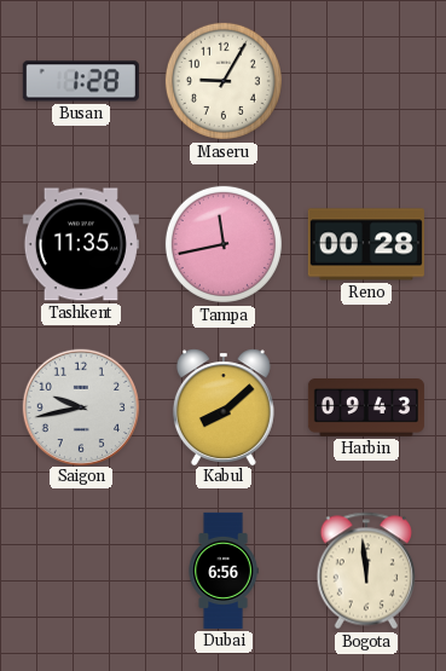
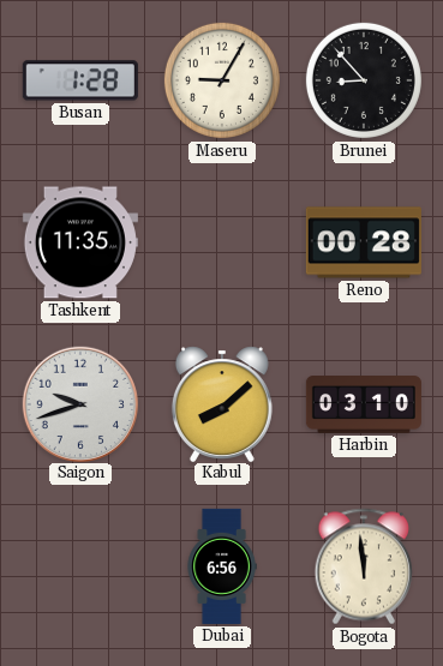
Brunei: none -> 8:53 (364, 80)
Tampa: 11:43 -> none (224, 244)
Saigon: 9:43 -> 9:42 (79, 403)
Harbin: 09:43 -> 03:10 (364, 404)
